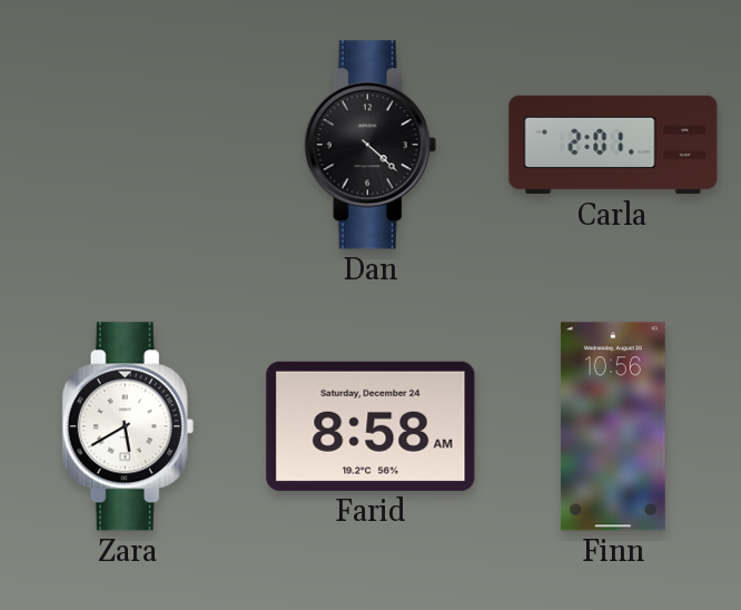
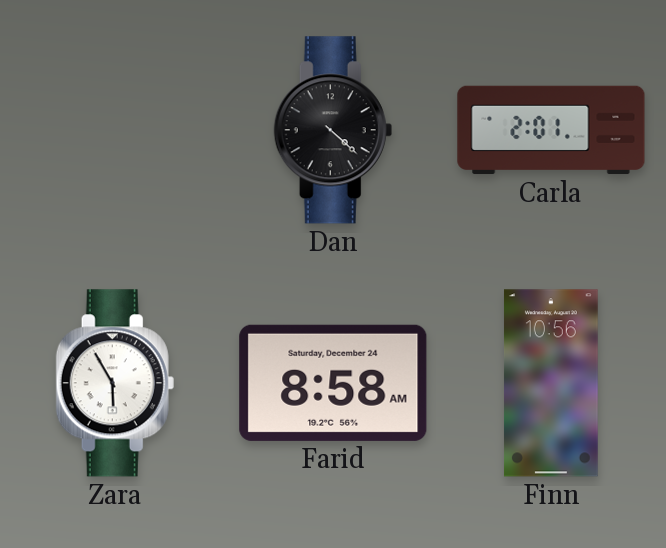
Zara: 5:40 -> 5:55 (115, 383)
